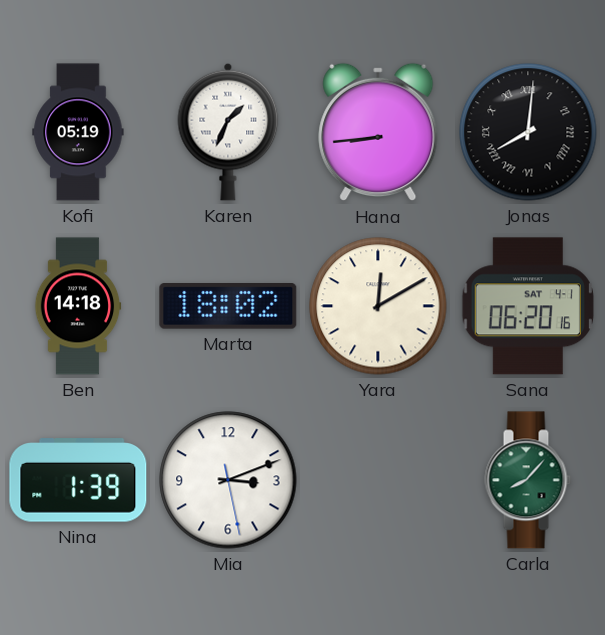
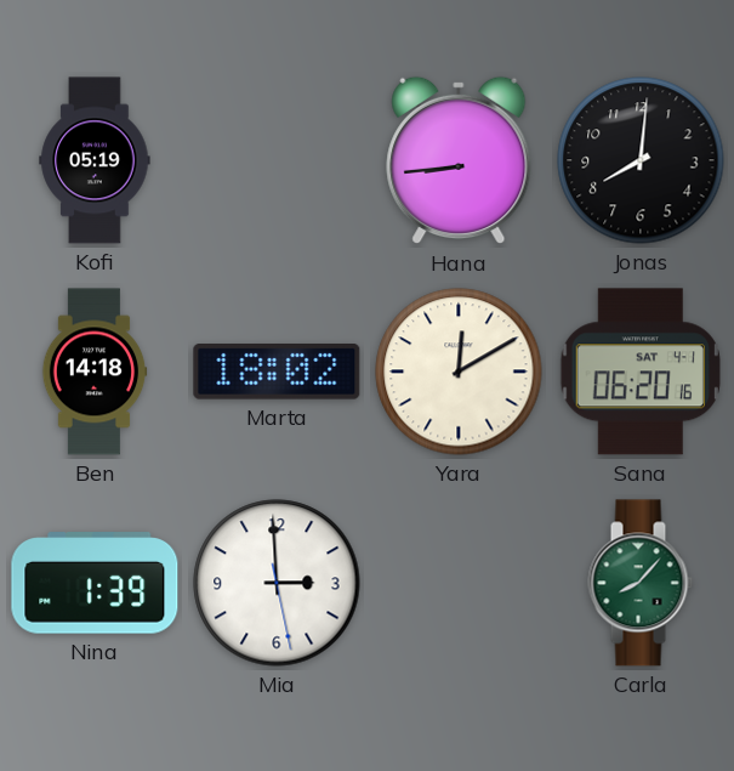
Karen: 1:34 -> none (228, 132)
Jonas numerals: Roman -> Arabic (641, 160)
Mia: 3:11 -> 2:59 (277, 583)
